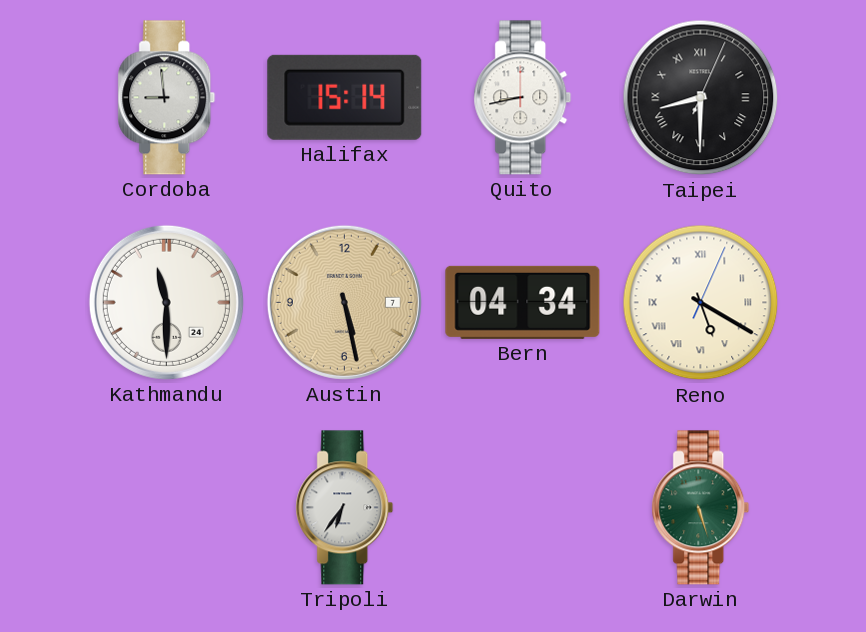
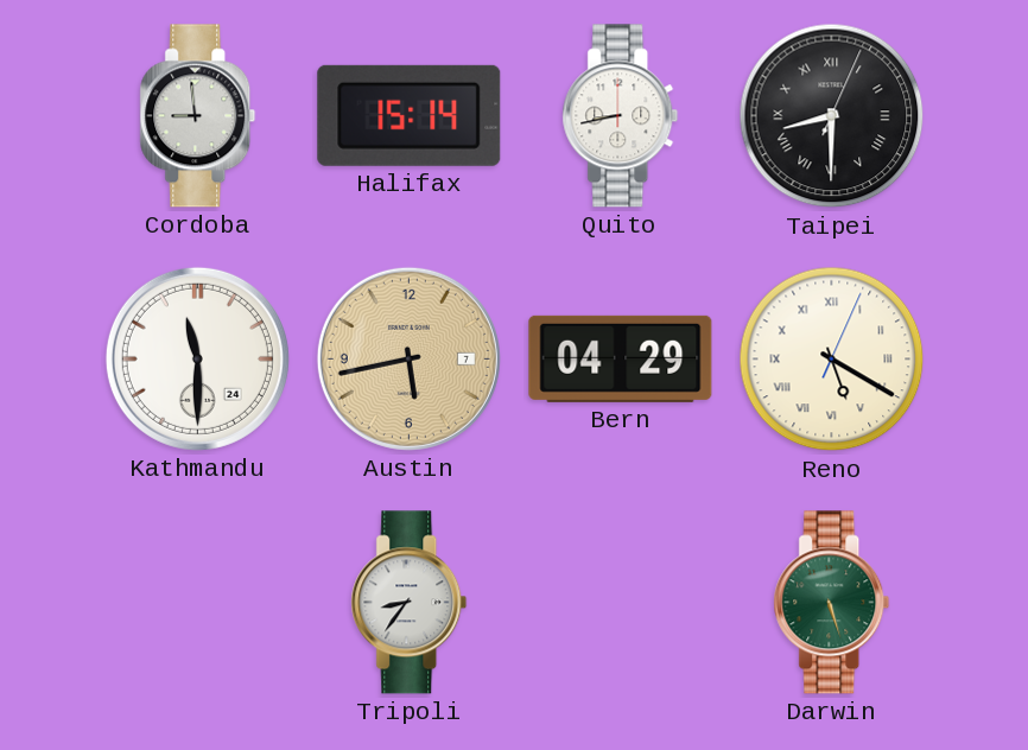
Austin: 5:28 -> 5:43 (408, 358)
Bern: 04:34 -> 04:29 (621, 358)
Tripoli: 6:36 -> 8:36 (410, 603)
